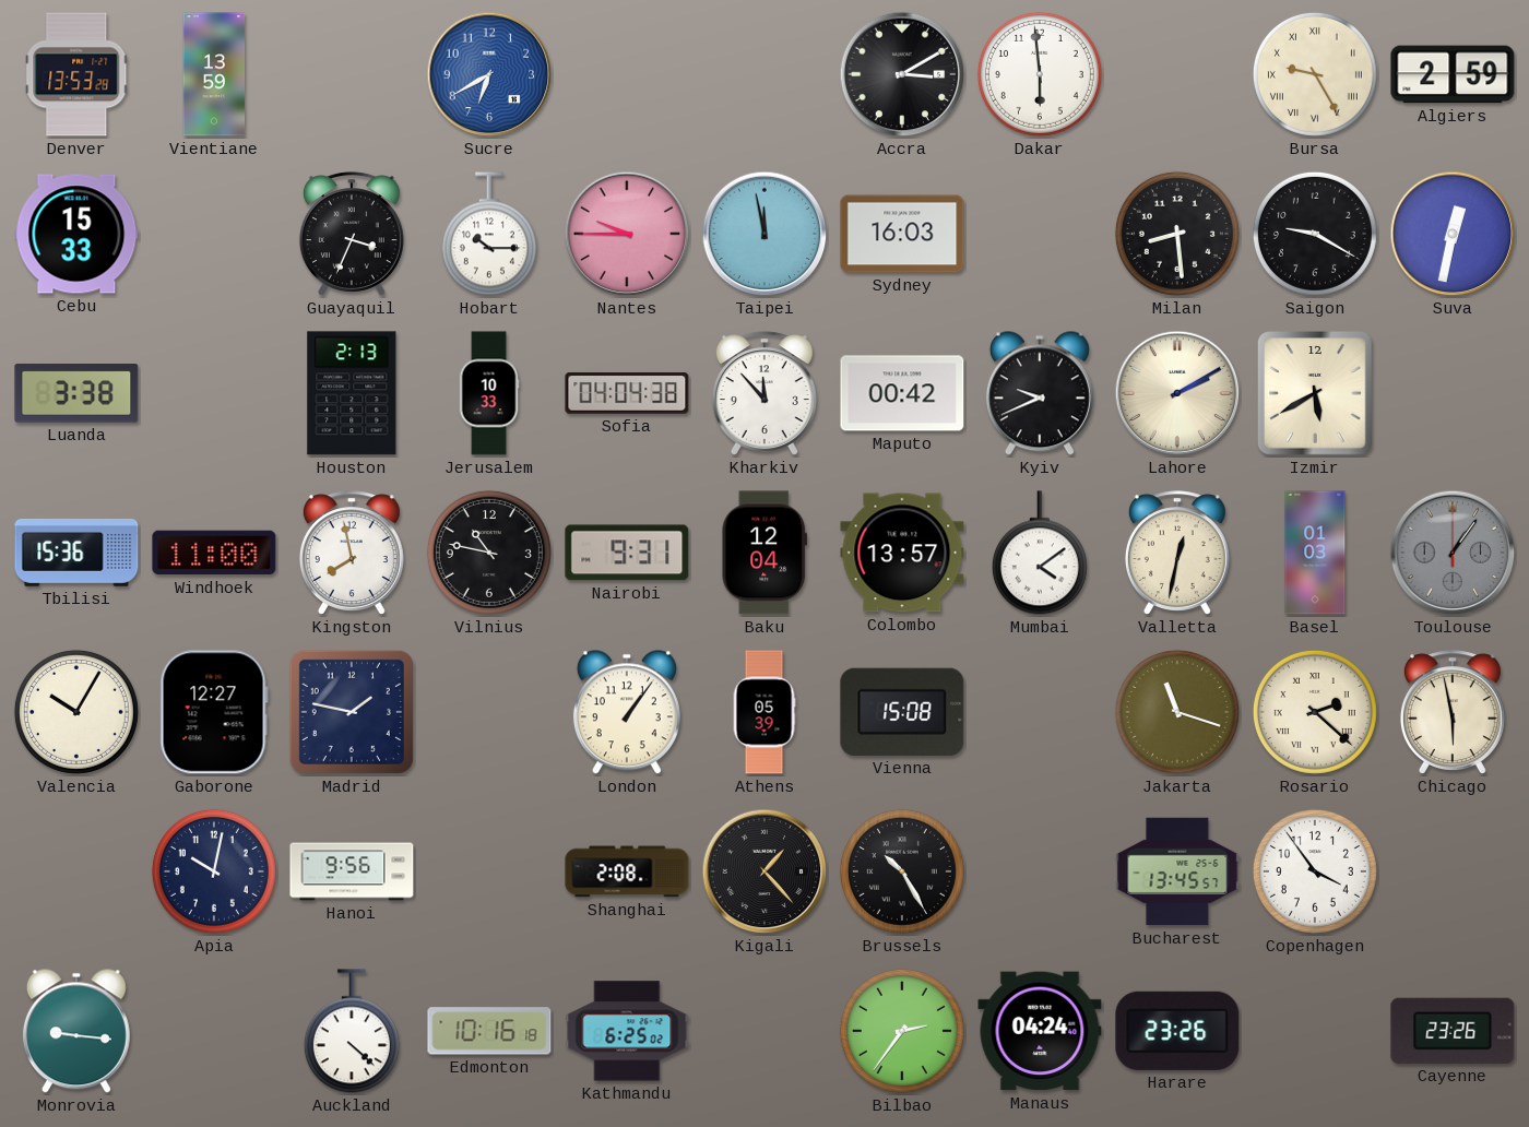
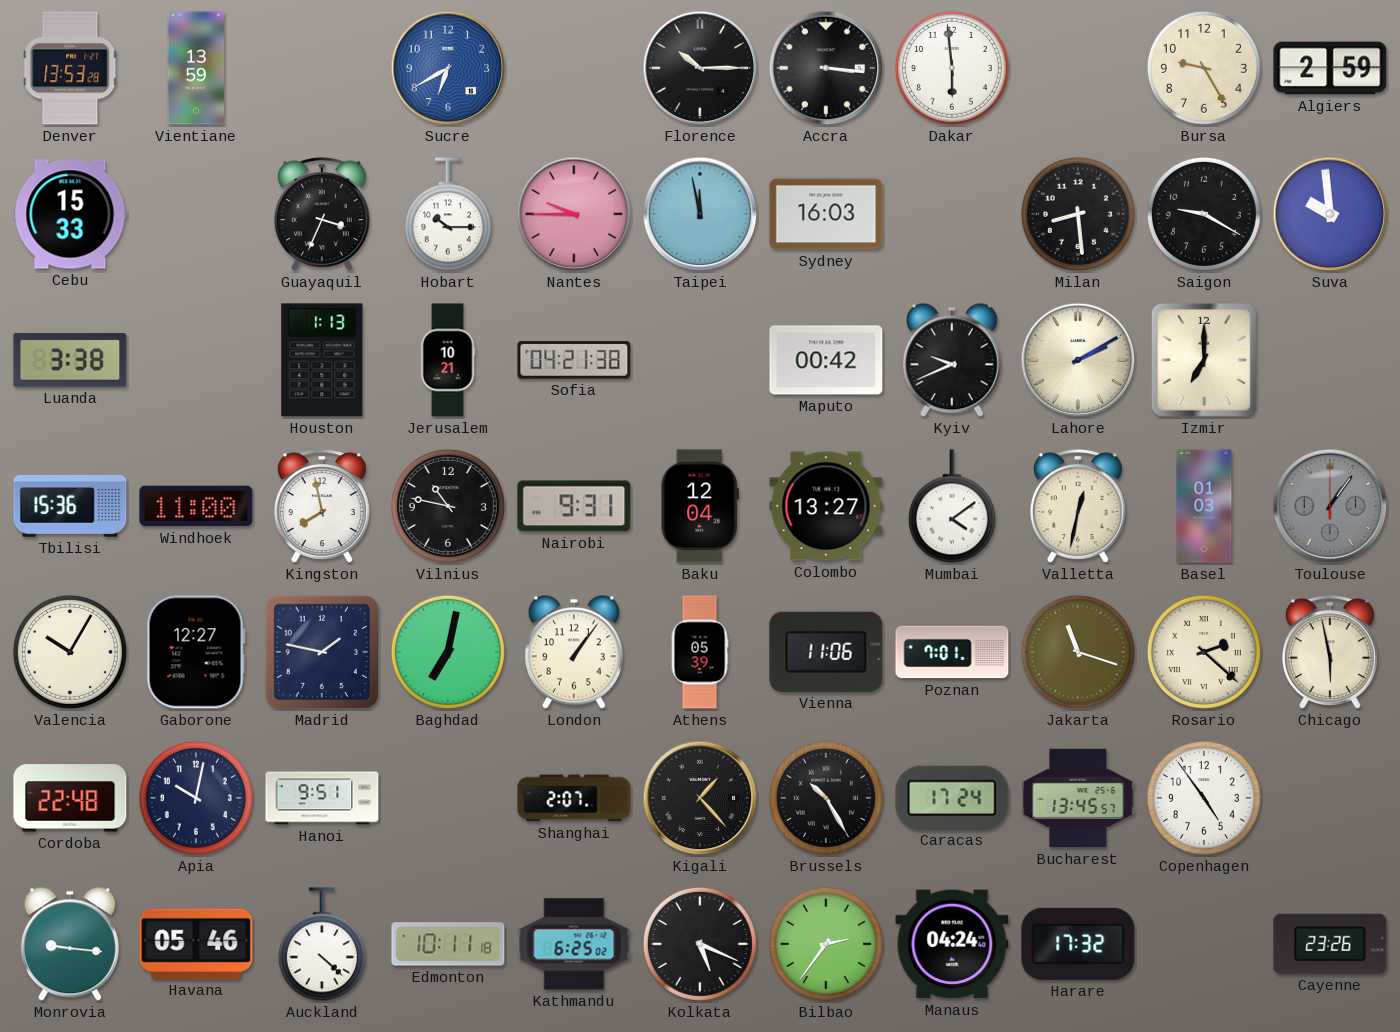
Florence: none -> 10:15 (700, 68)
Accra: 3:10 -> 3:16 (826, 68)
Bursa numerals: Roman -> Arabic (1204, 68)
Suva: 12:32 -> 9:59 (1330, 214)
Houston: 2:13 -> 1:13 (322, 360)
Jerusalem: 10:33 -> 10:21 (448, 360)
Sofia: 04:04 -> 04:21 (574, 360)
Kharkiv: 11:53 -> none (764, 393)
Izmir: 5:40 -> 7:00 (1204, 361)
Colombo: 13:57 -> 13:27 (826, 506)
Baghdad: none -> 7:02 (448, 652)
Vienna: 15:08 -> 11:06 (826, 652)
Poznan: none -> 7:01 (952, 652)
Cordoba: none -> 22:48 (70, 798)
Hanoi: 9:56 -> 9:51 (322, 798)
Shanghai: 2:08 -> 2:07 (574, 798)
Caracas: none -> 17:24 (952, 797)
Copenhagen: 3:54 -> 4:54 (1204, 798)
Havana: none -> 05:46 (196, 944)
Edmonton: 10:16 -> 10:11 (448, 944)
Kolkata: none -> 5:19 (700, 944)
Harare: 23:26 -> 17:32 (1078, 944)
